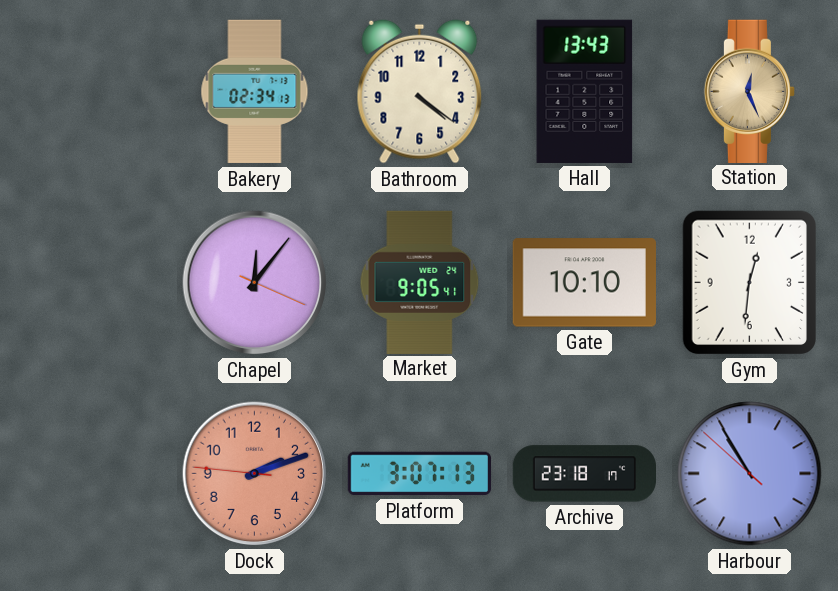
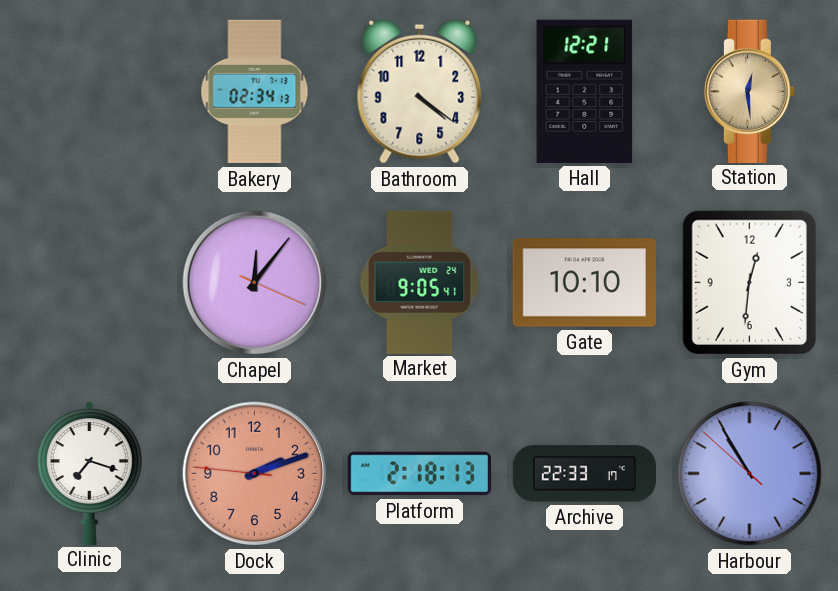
Hall: 13:43 -> 12:21 (585, 91)
Station: 12:26 -> 12:29 (749, 91)
Clinic: none -> 7:18 (89, 473)
Platform: 3:07 -> 2:18 (420, 474)
Archive: 23:18 -> 22:33 (584, 474)
